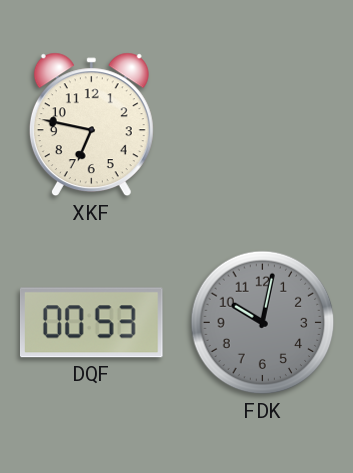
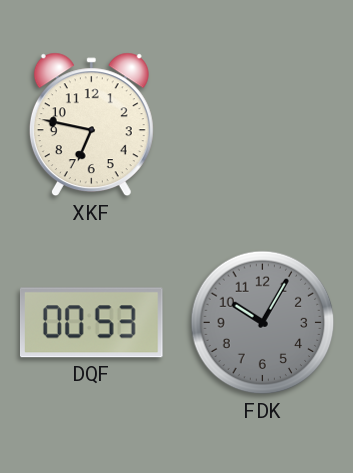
FDK: 10:02 -> 10:05 (263, 323)
